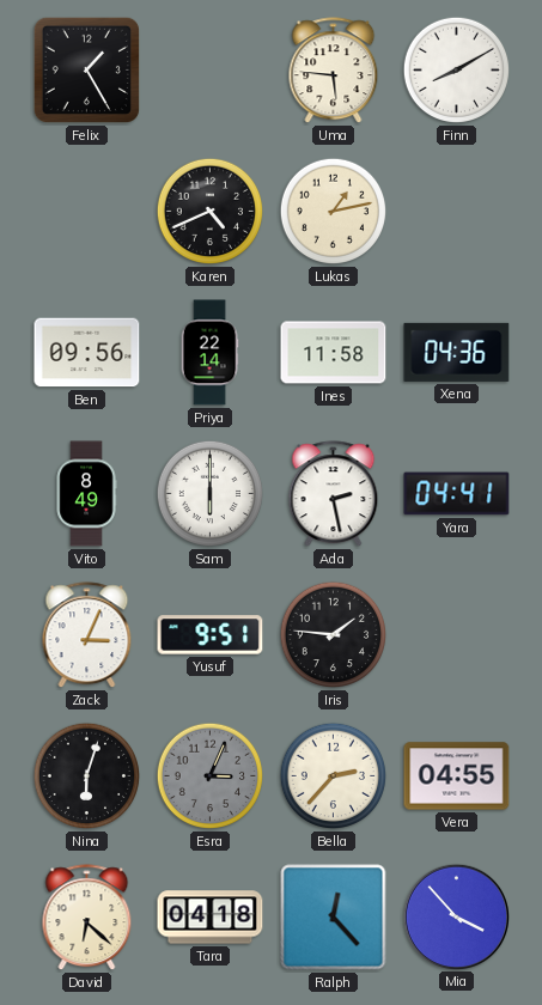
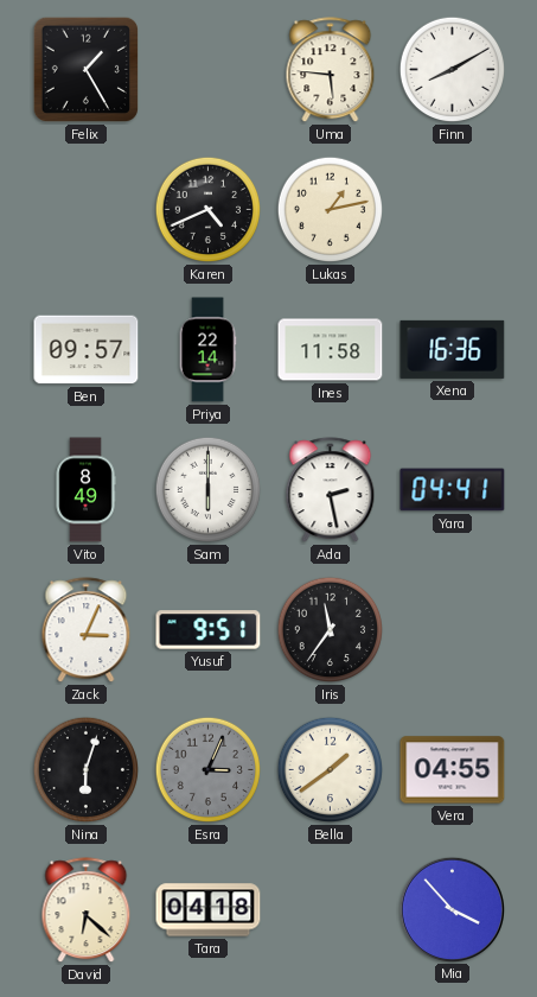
Ben: 09:56 -> 09:57 (87, 350)
Xena: 04:36 -> 16:36 (453, 349)
Iris: 1:46 -> 11:36 (331, 630)
Bella: 2:37 -> 1:39 (331, 770)
Ralph: 12:23 -> none (334, 918)
